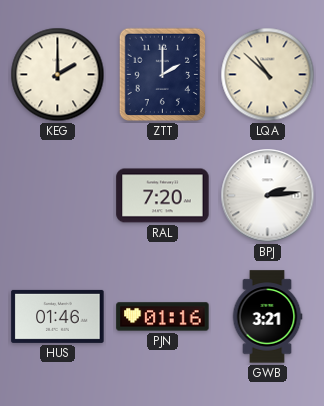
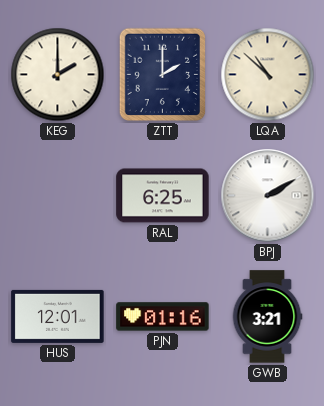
RAL: 7:20 -> 6:25 (163, 196)
BPJ: 2:14 -> 2:10 (268, 196)
HUS: 01:46 -> 12:01 (58, 316)
